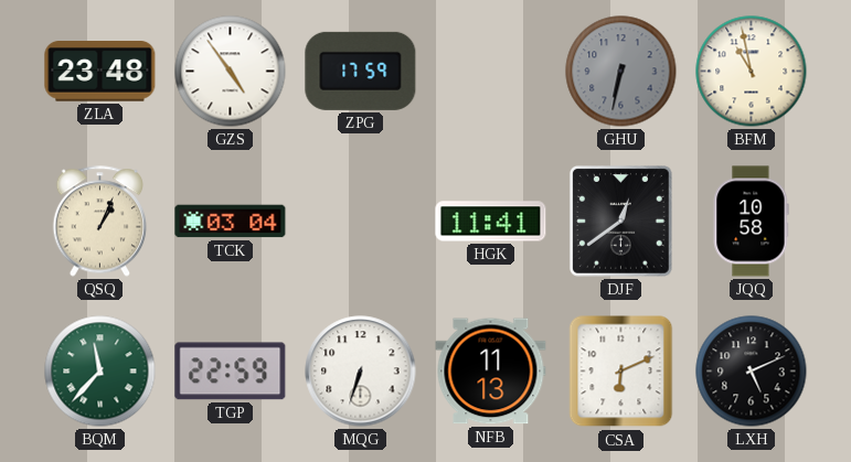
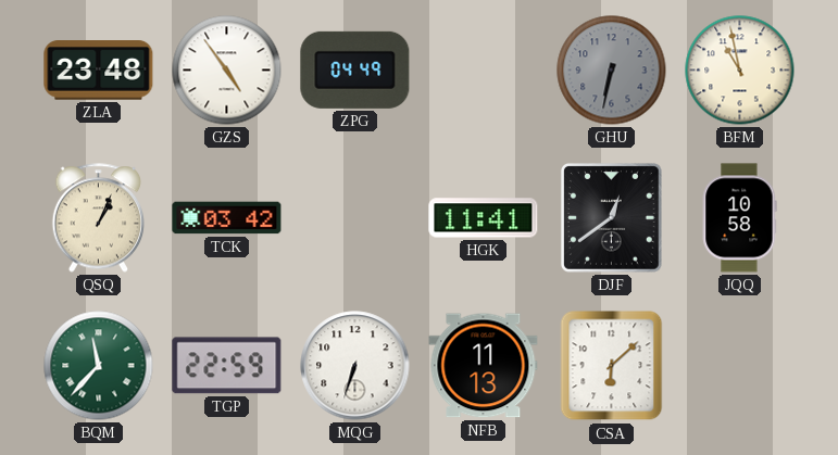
ZPG: 17:59 -> 04:49 (355, 69)
TCK: 03:04 -> 03:42 (227, 218)
CSA: 6:11 -> 6:08 (612, 366)
LXH: 5:11 -> none (752, 372)
